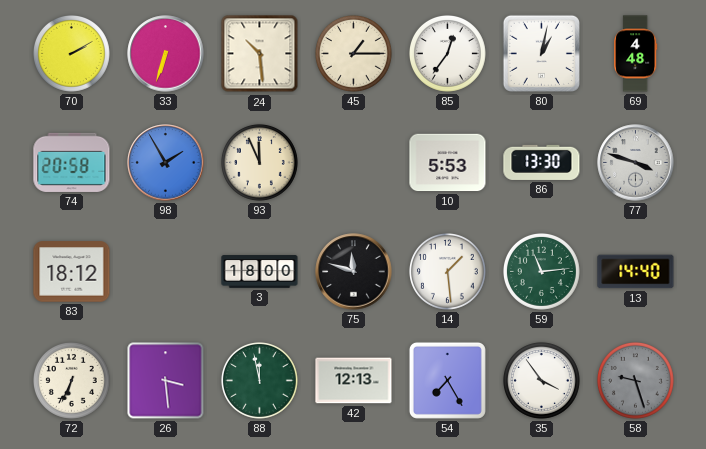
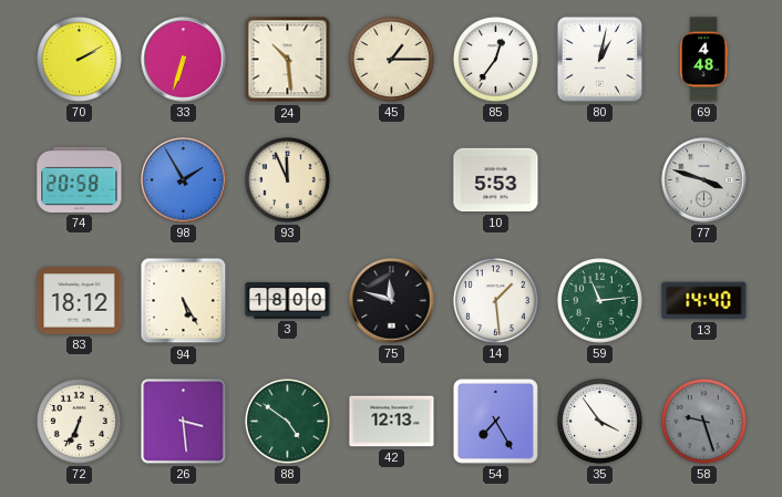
86: 13:30 -> none (542, 162)
94: none -> 5:25 (184, 301)
88: 11:58 -> 4:51 (287, 421)
